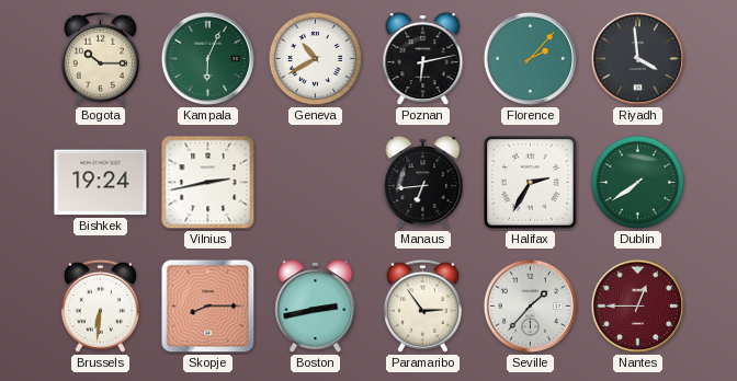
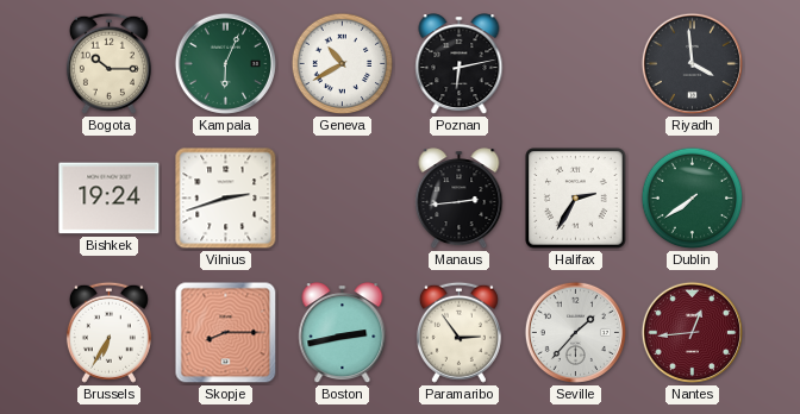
Florence: 2:07 -> none (530, 58)
Vilnius: 2:43 -> 2:42 (226, 199)
Manaus: 6:44 -> 2:44 (460, 199)
Brussels: 6:31 -> 6:35 (108, 332)
Nantes: 12:45 -> 12:44 (692, 332)
